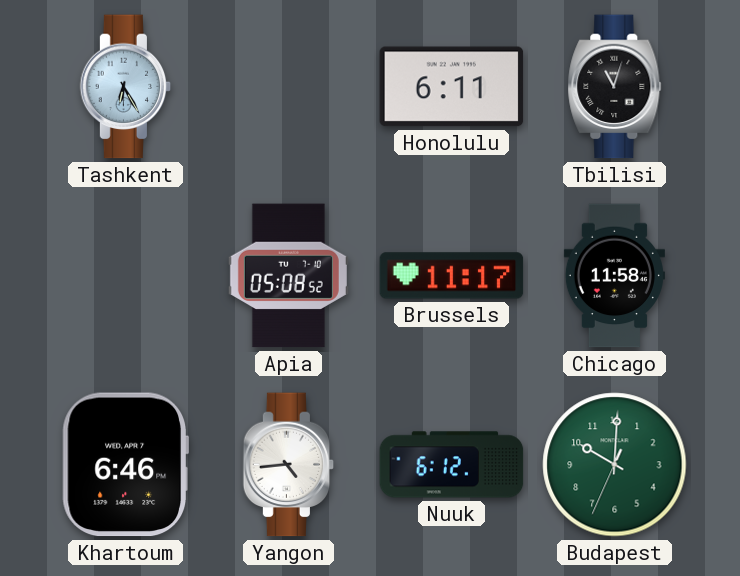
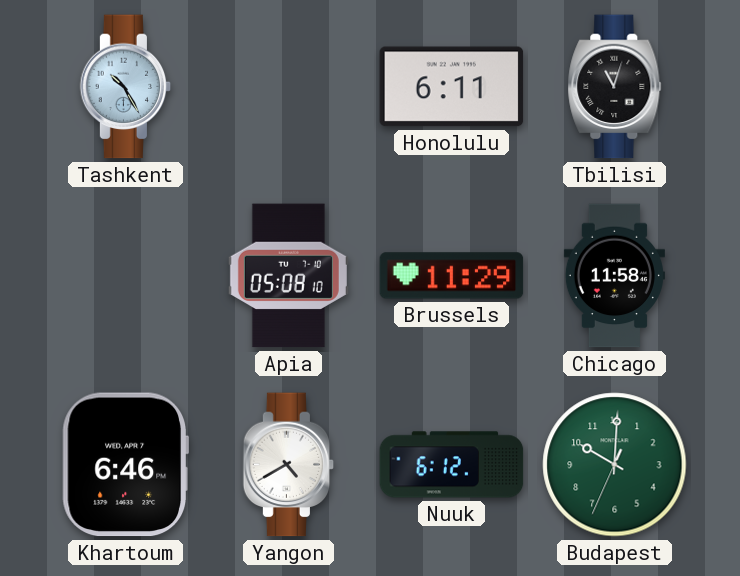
Tashkent: 6:25 -> 10:25 (126, 87)
Apia: 05:08:52 -> 05:08:10 (288, 276)
Brussels: 11:17 -> 11:29 (452, 276)
Yangon: 4:44 -> 4:40 (289, 465)
